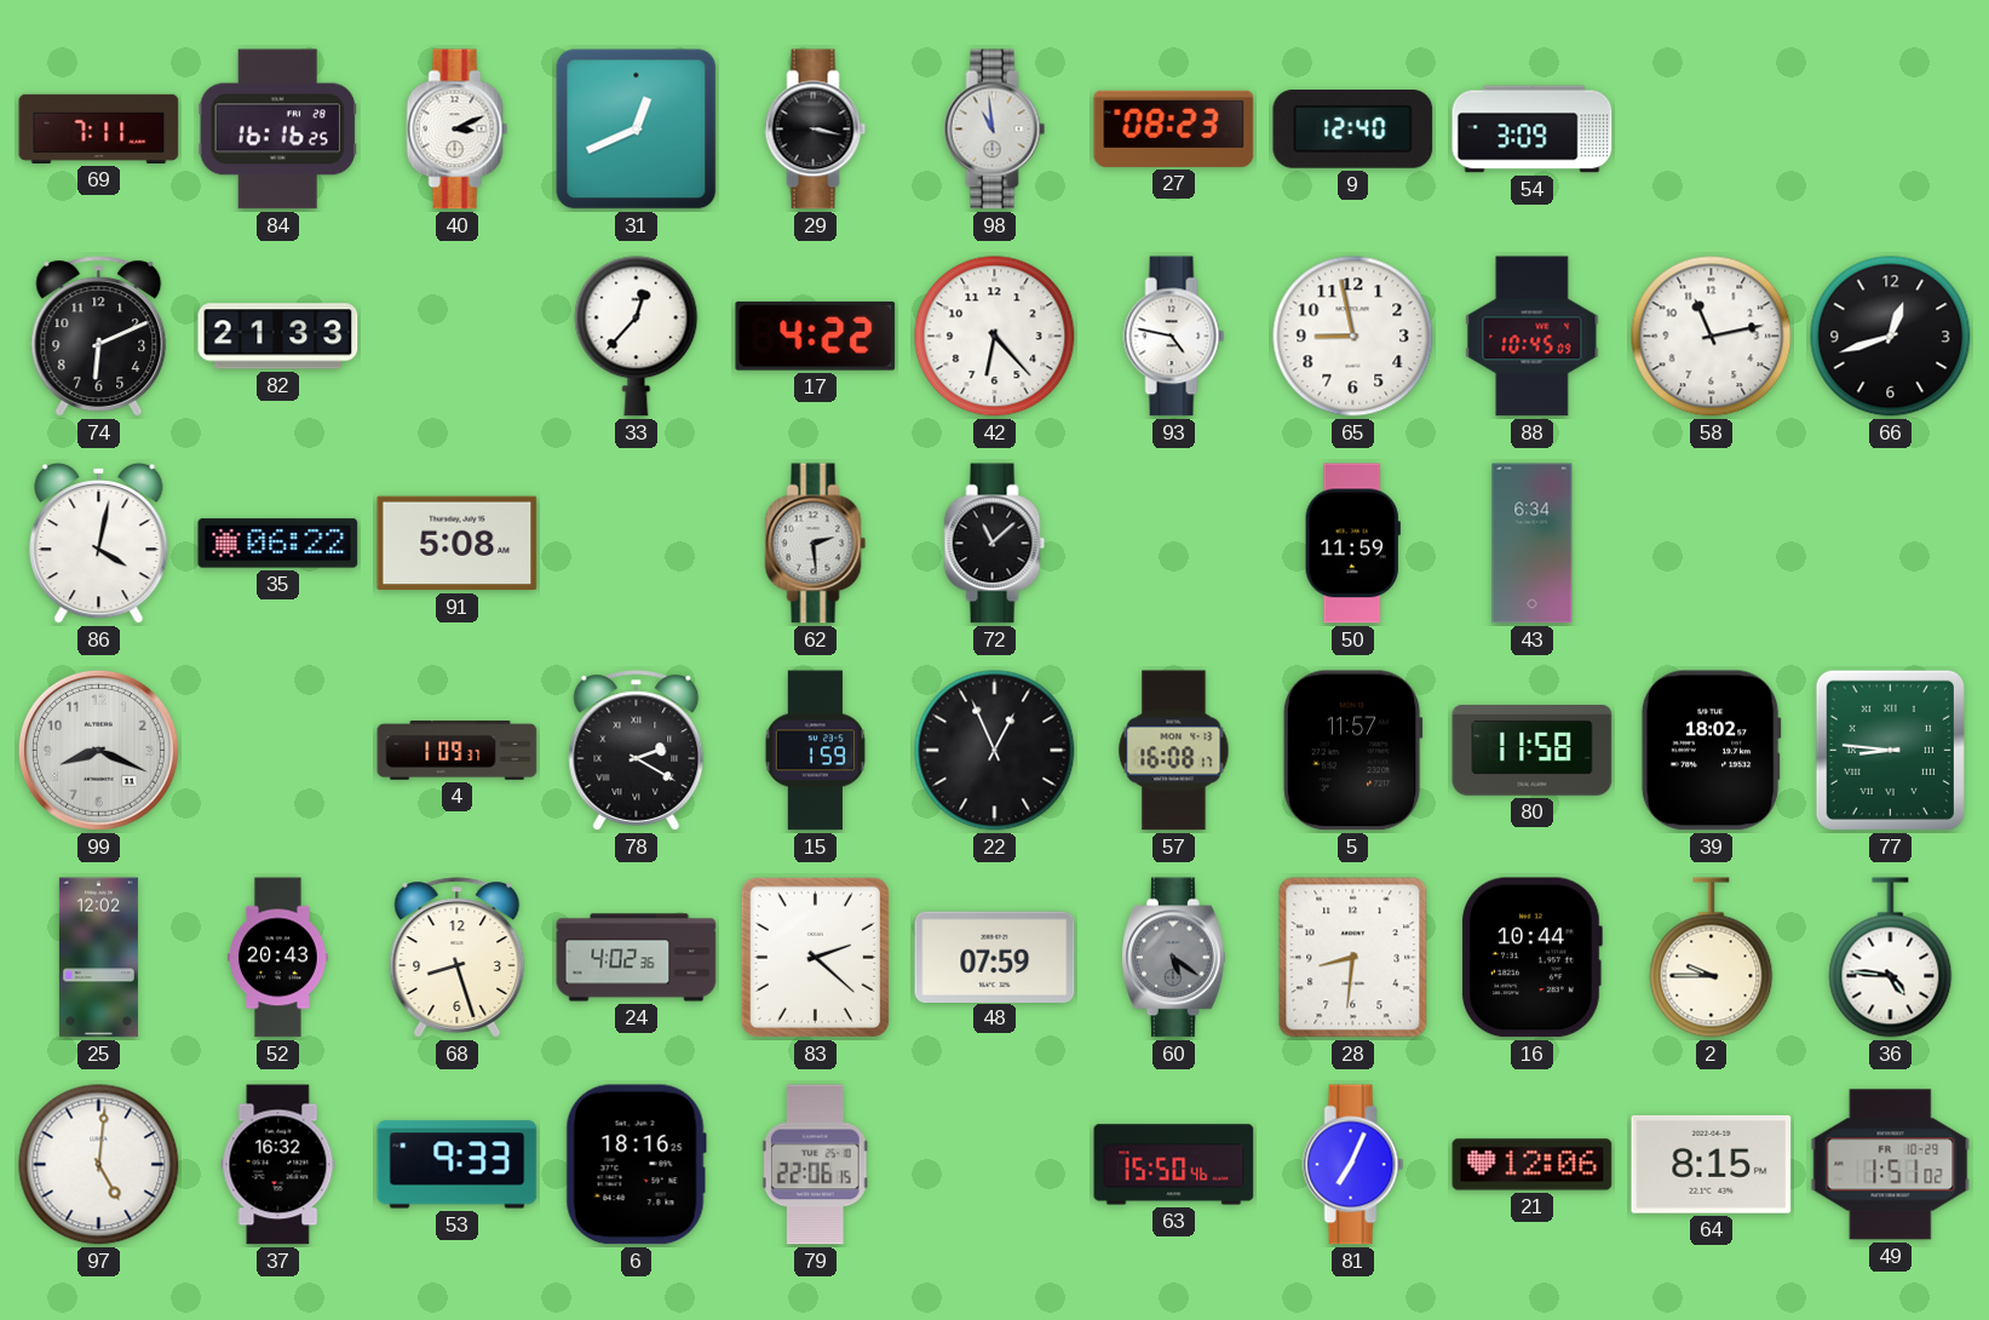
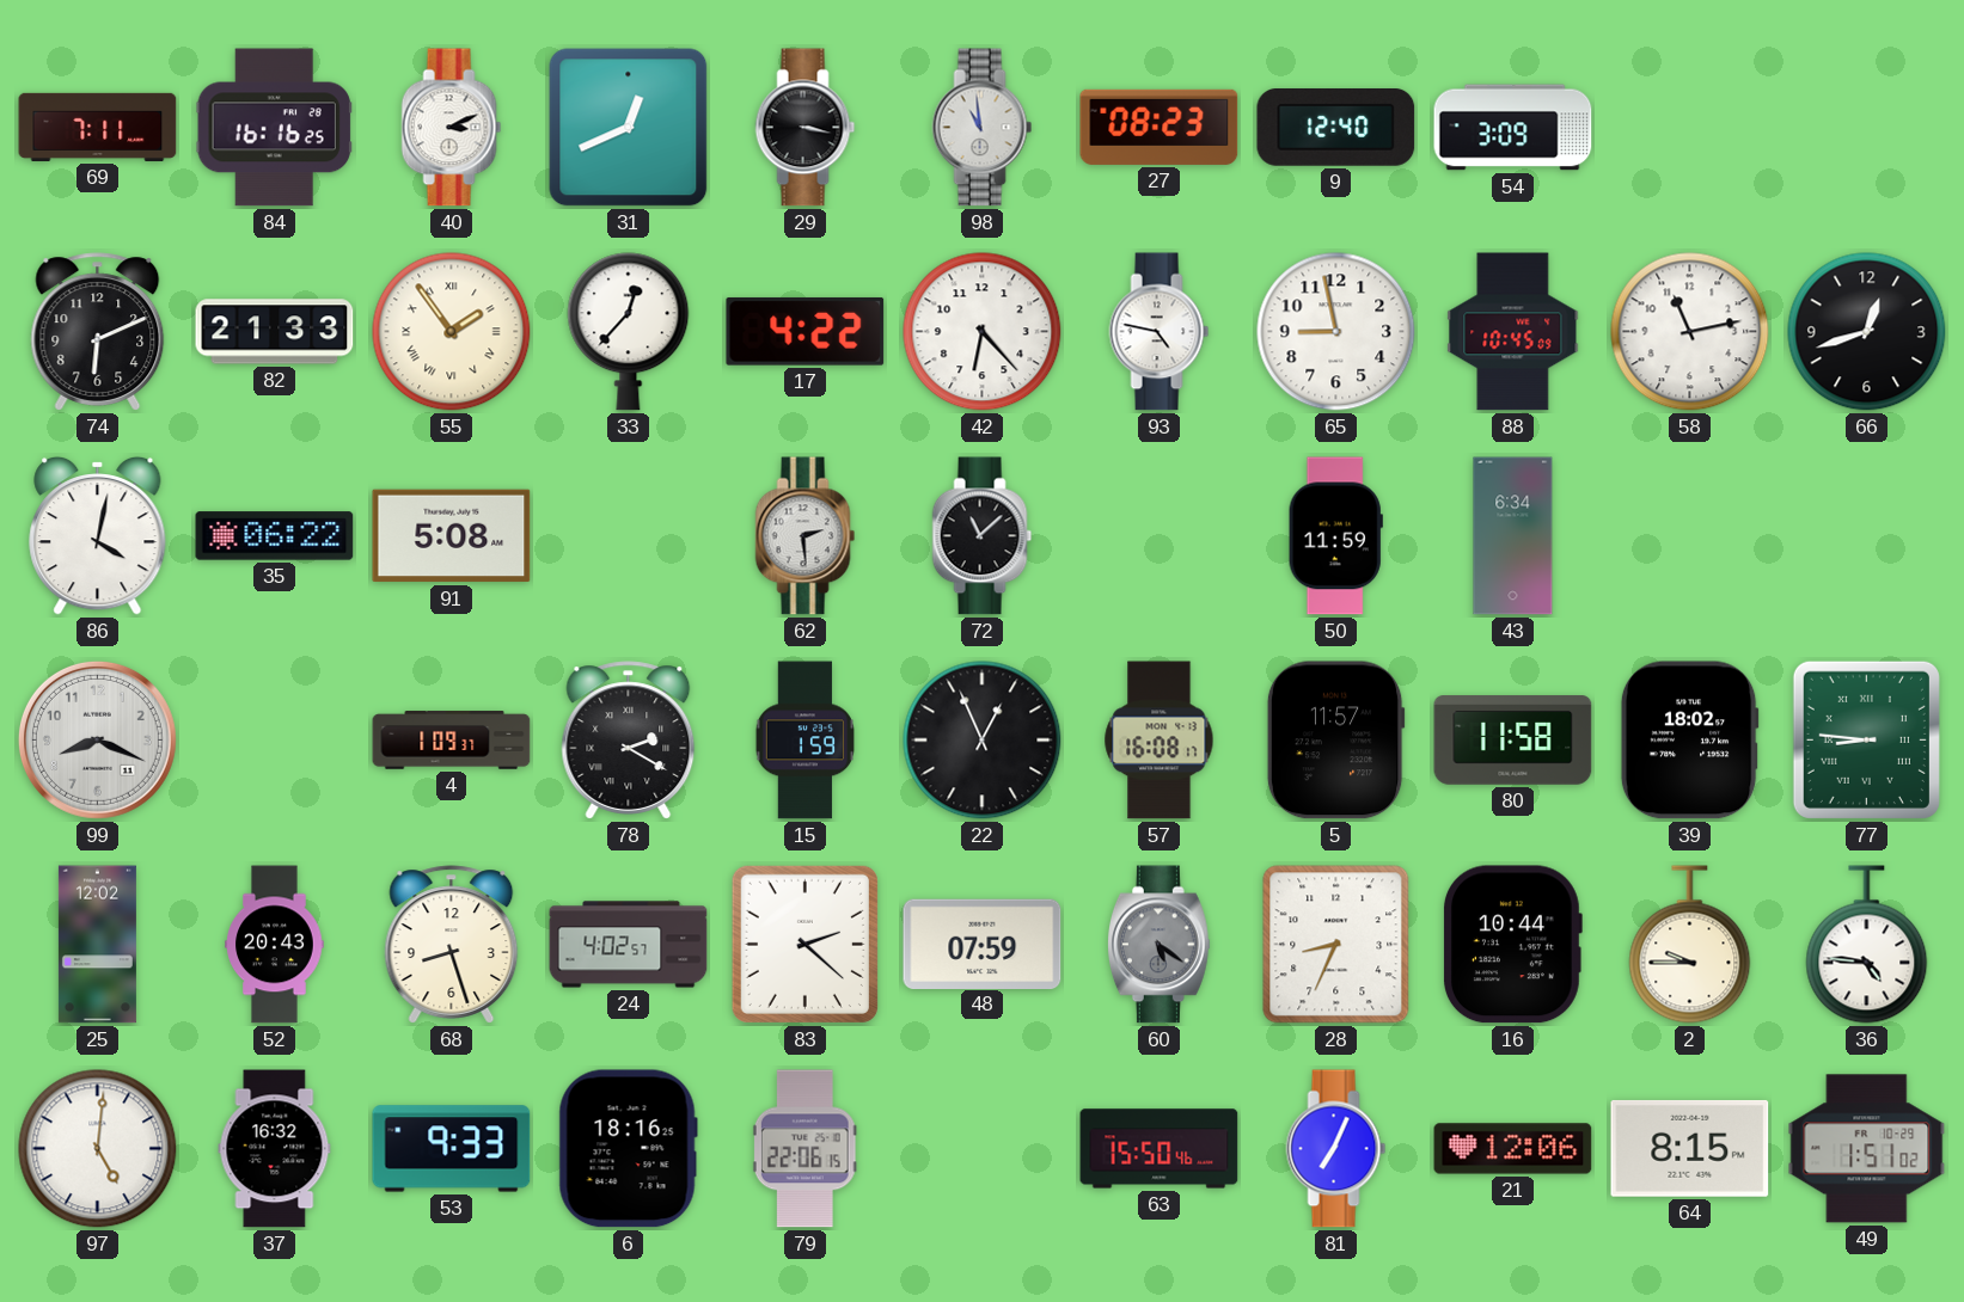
55: none -> 1:54 (452, 332)
24: 4:02:36 -> 4:02:57 (629, 945)
28: 8:31 -> 8:34 (1336, 945)
